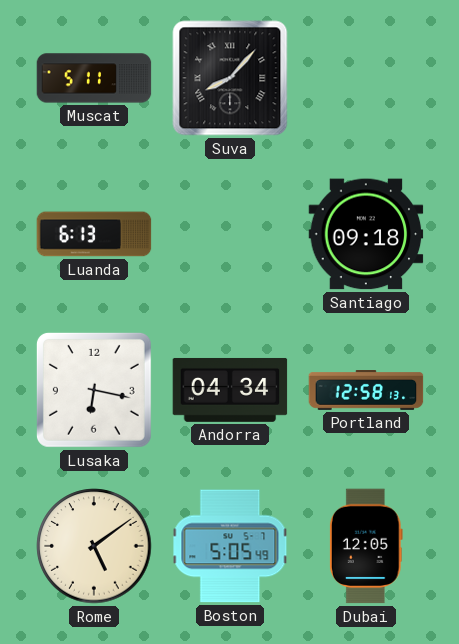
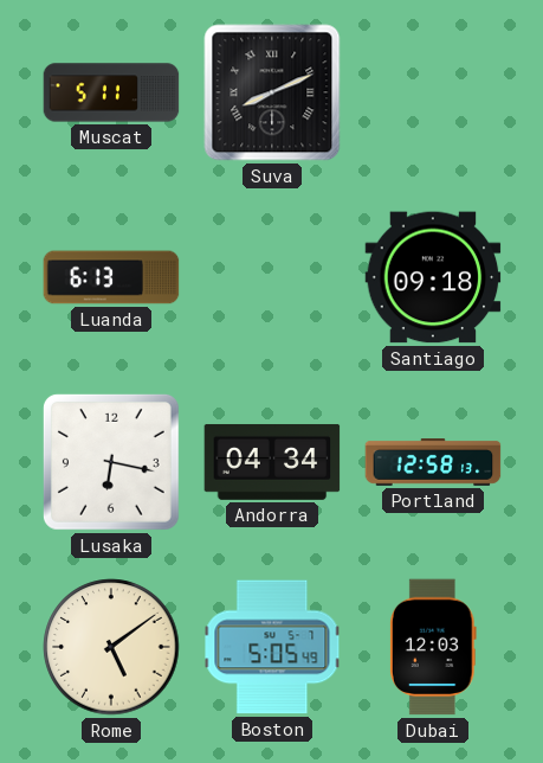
Suva: 8:07 -> 8:11 (272, 92)
Dubai: 12:05 -> 12:03 (433, 647)
